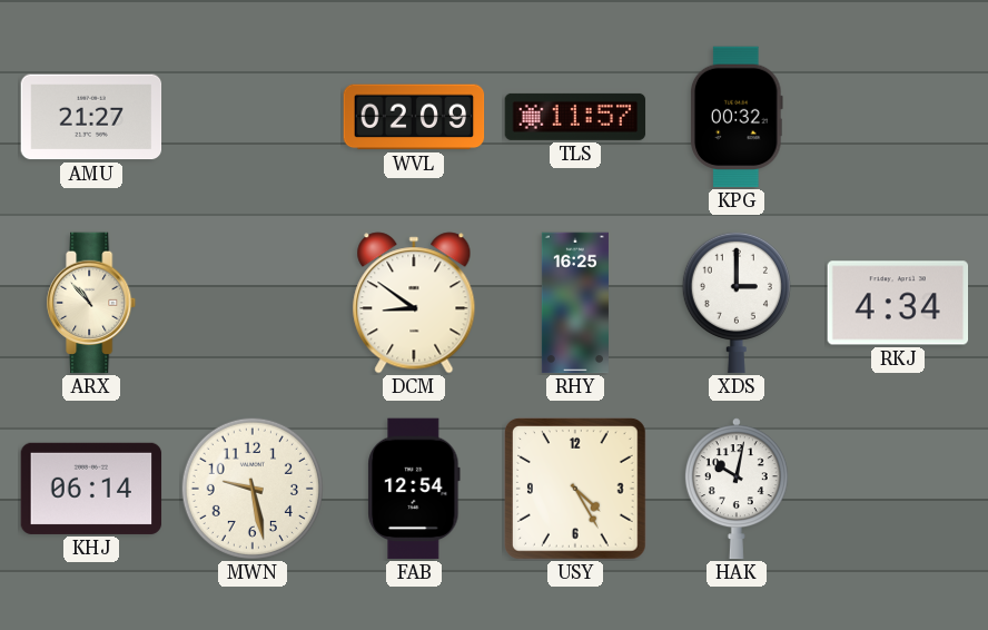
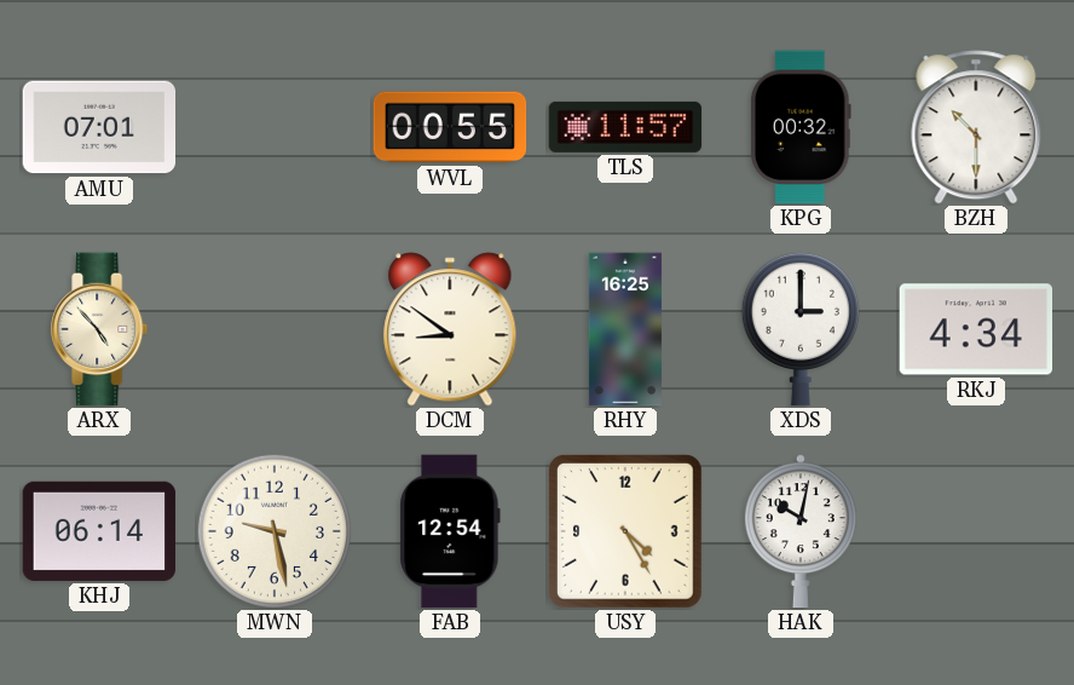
AMU: 21:27 -> 07:01 (99, 127)
WVL: 02:09 -> 00:55 (450, 127)
BZH: none -> 10:30 (976, 127)
ARX: 10:53 -> 4:53 (100, 329)
